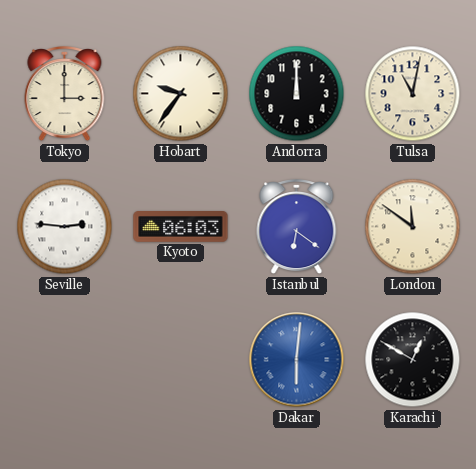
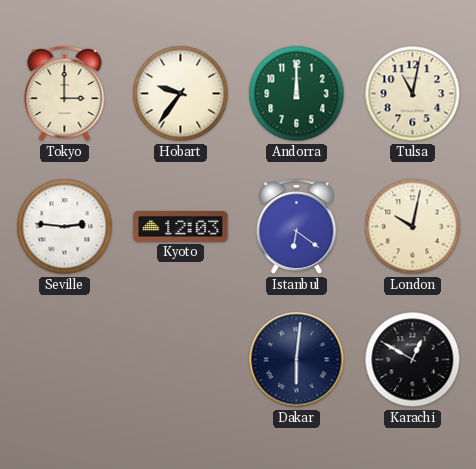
Andorra dial: black -> green (297, 94)
Kyoto: 06:03 -> 12:03 (181, 227)
London: 11:51 -> 10:02 (413, 227)
Dakar dial: blue -> navy (297, 360)
